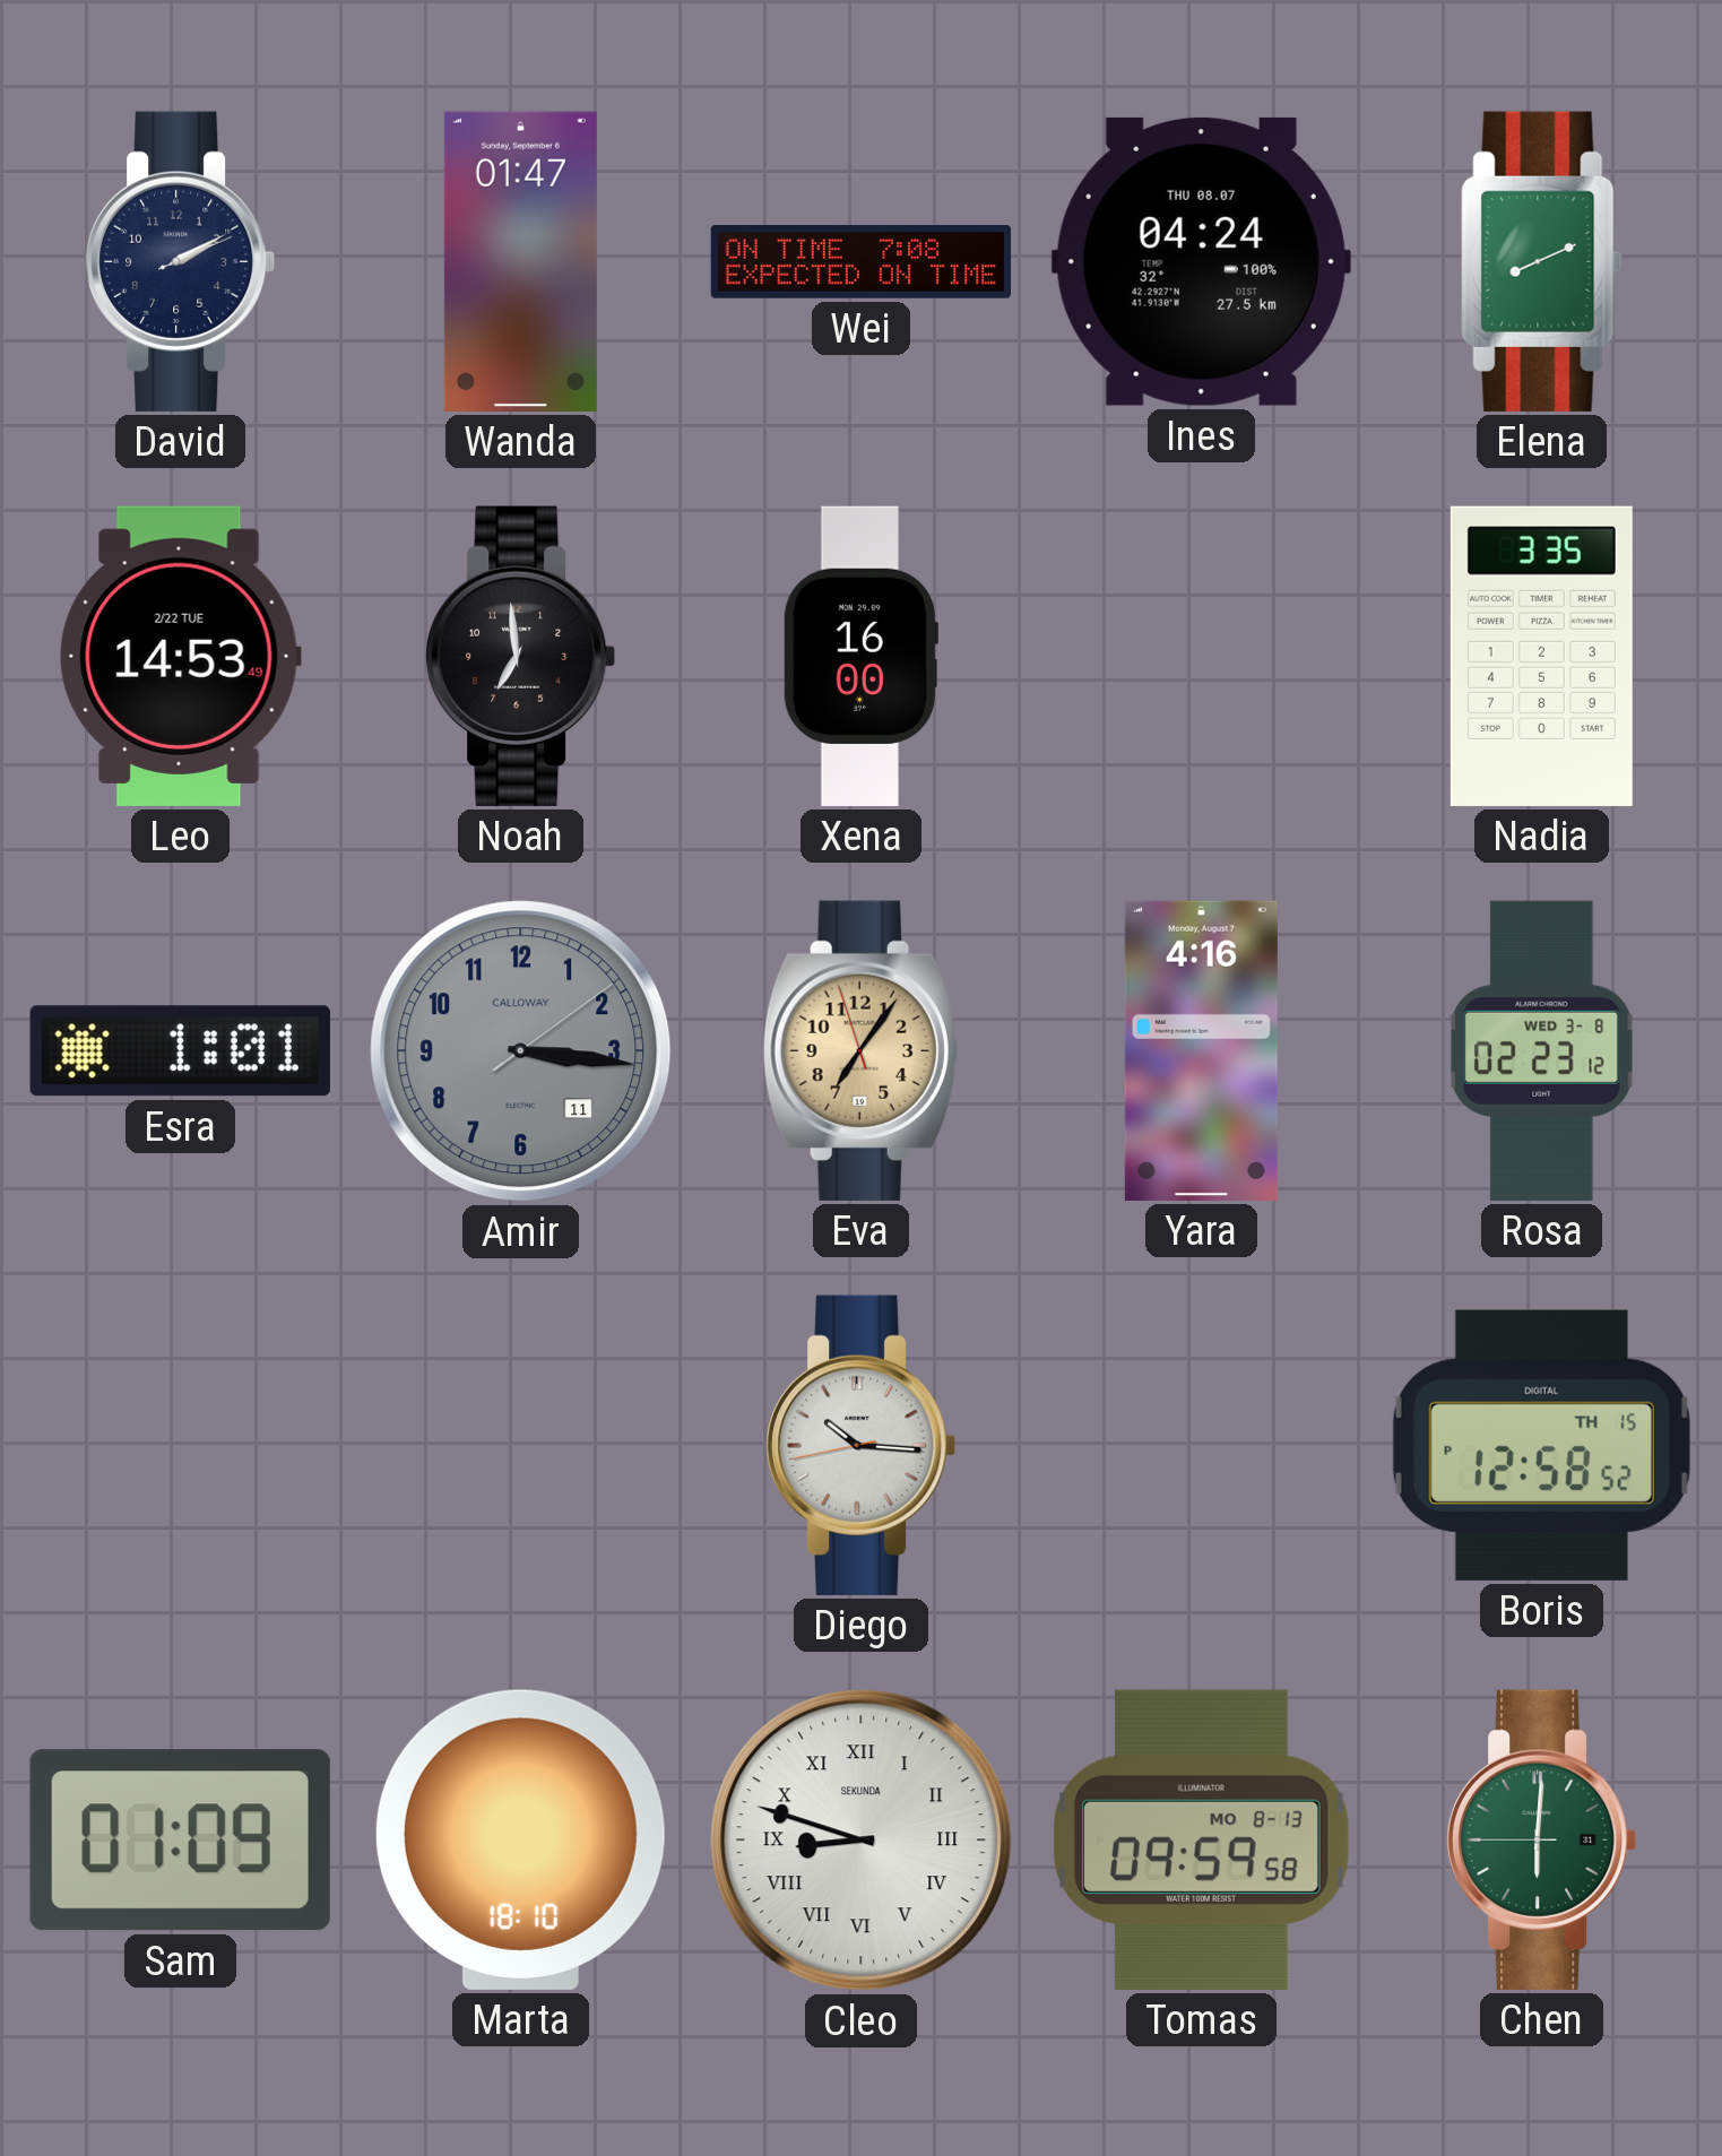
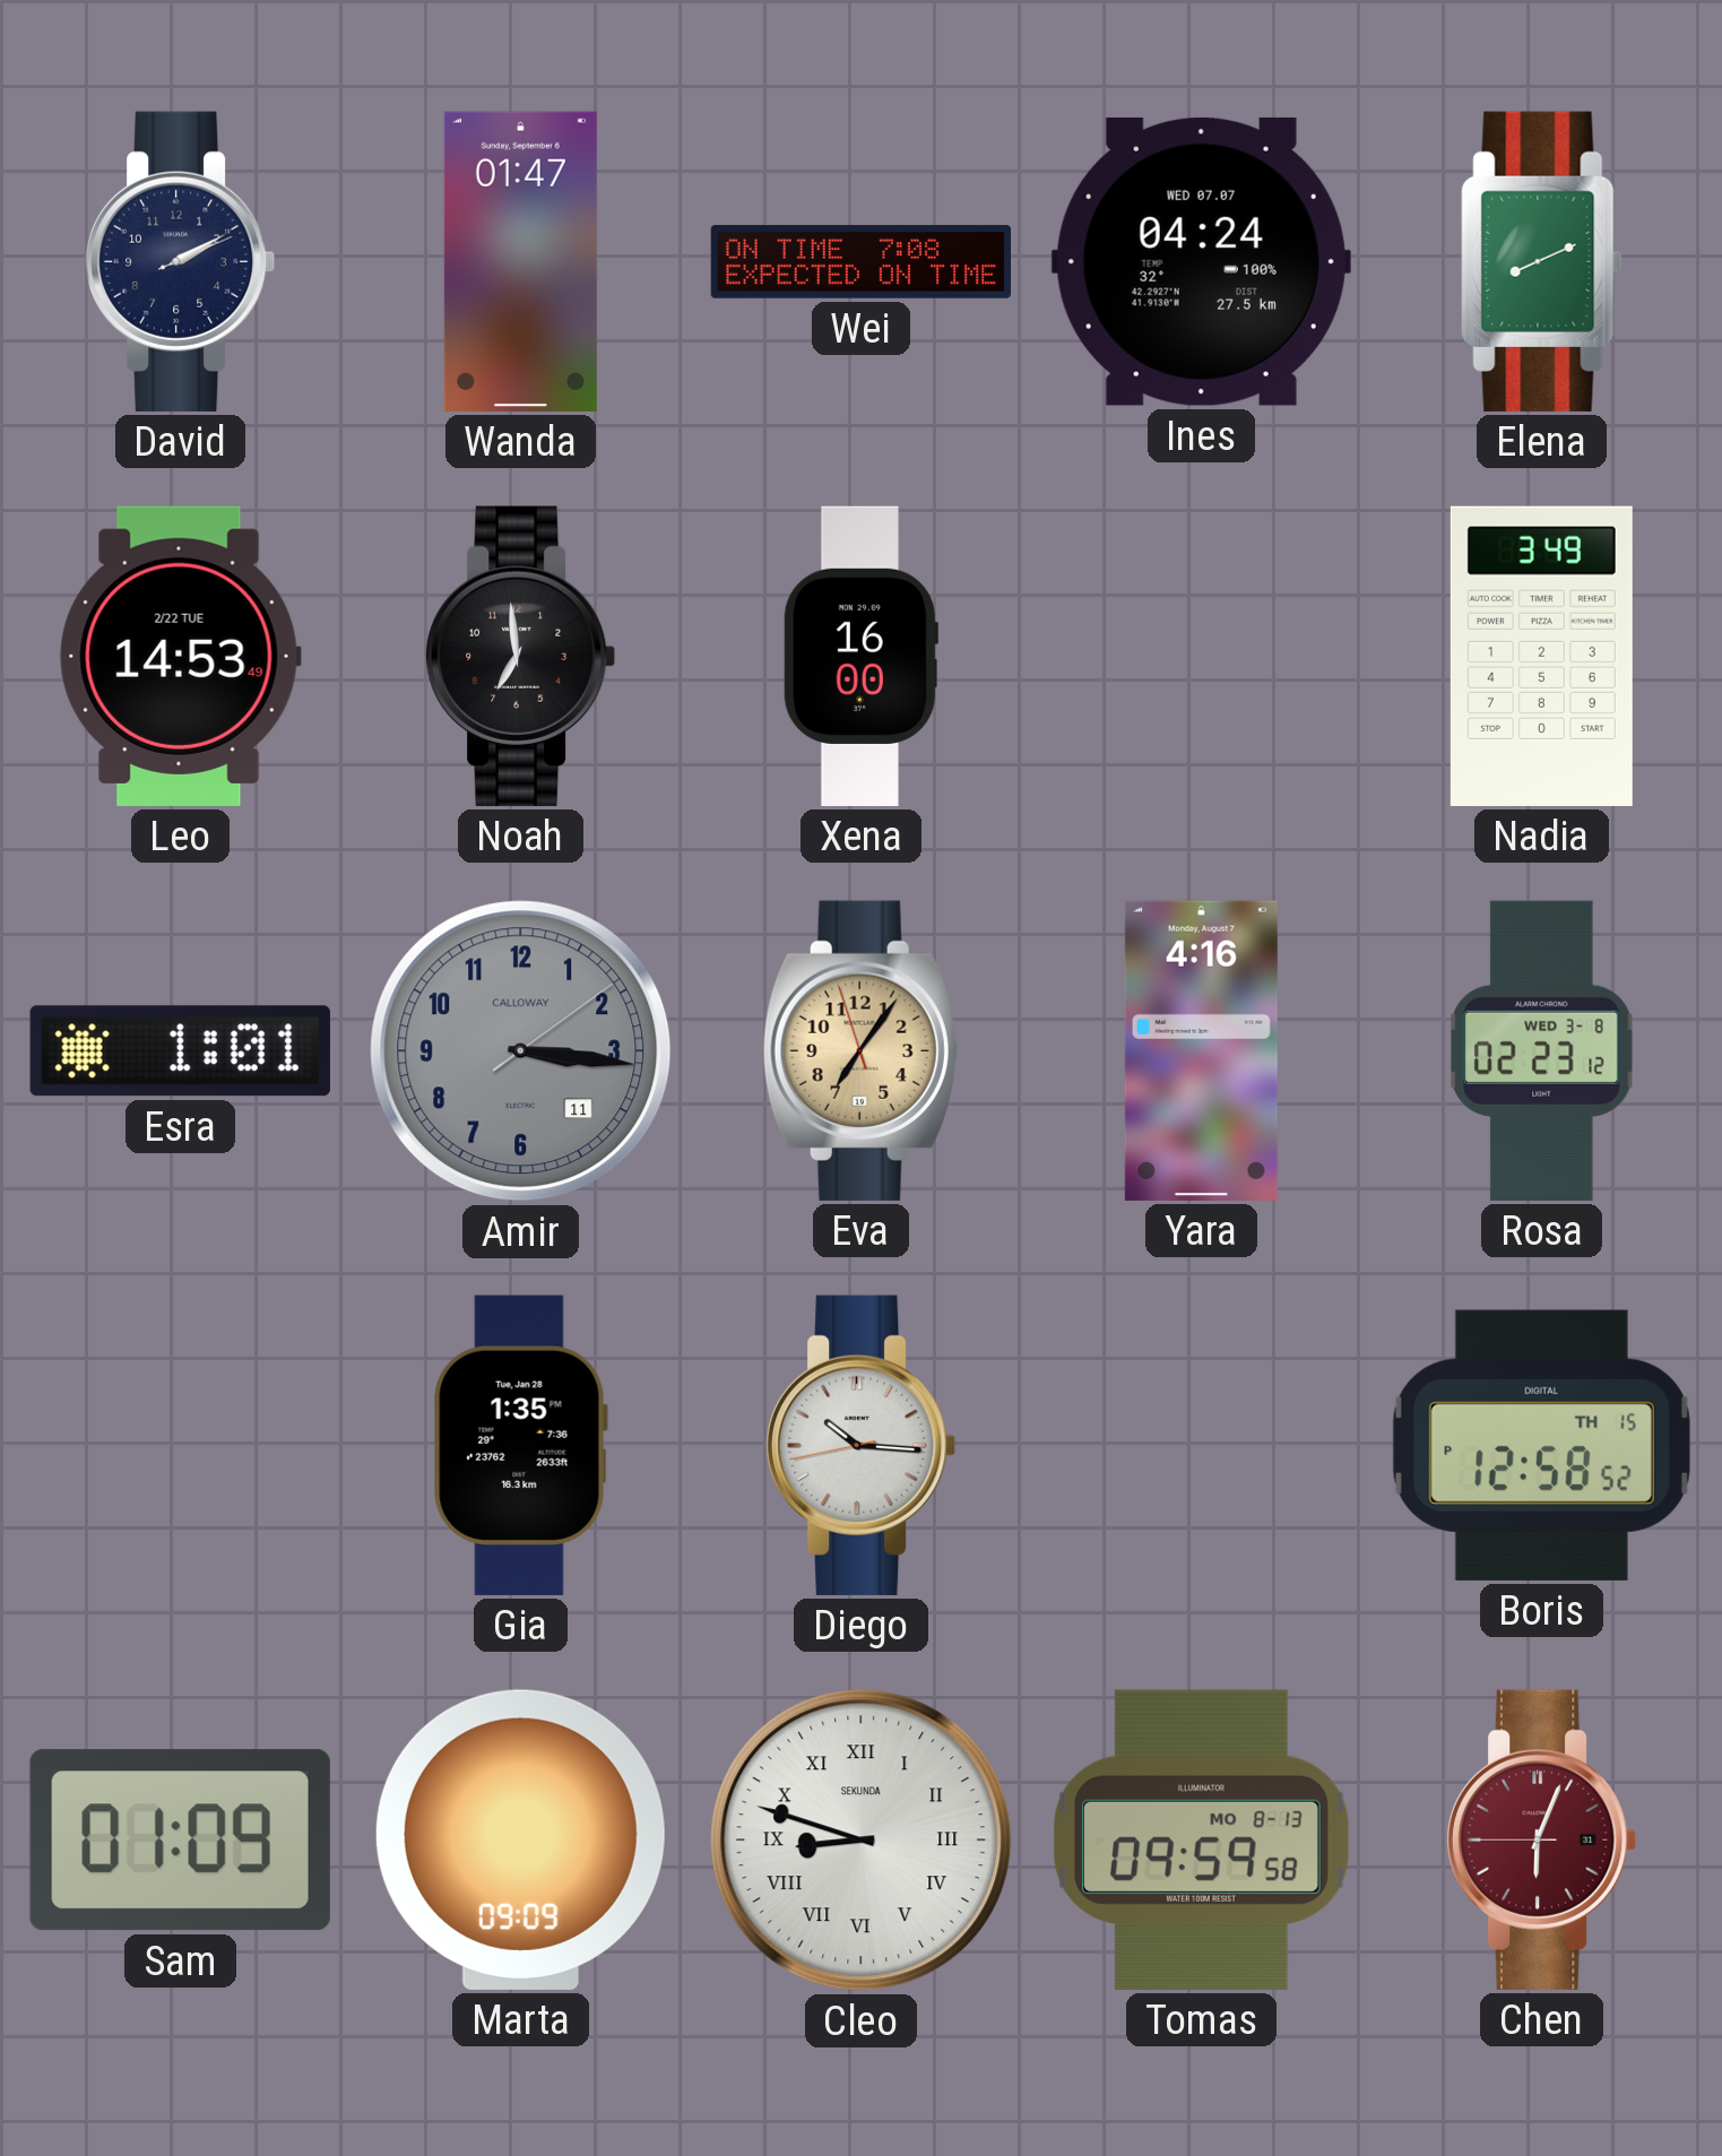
Ines date: THU 08.07 -> WED 07.07 (1201, 261)
Nadia: 3:35 -> 3:49 (1541, 656)
Gia: none -> 1:35 (520, 1445)
Marta: 18:10 -> 09:09 (520, 1839)
Chen: 6:00 -> 6:03 (1542, 1839)
Chen dial: green -> burgundy (1542, 1839)
